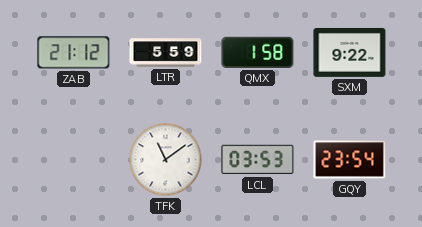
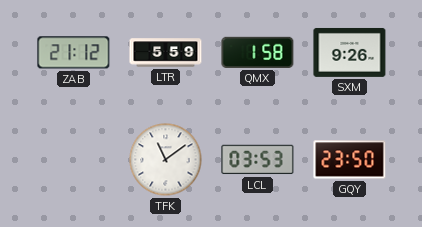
SXM: 9:22 -> 9:26 (350, 52)
GQY: 23:54 -> 23:50 (350, 160)
